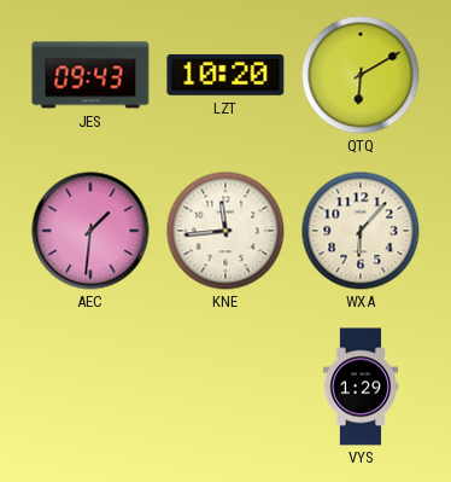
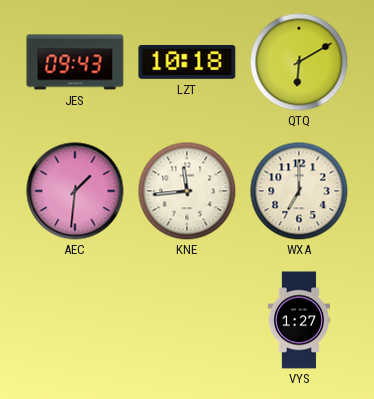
LZT: 10:20 -> 10:18 (187, 62)
WXA: 6:07 -> 7:00 (299, 191)
VYS: 1:29 -> 1:27 (299, 320)
